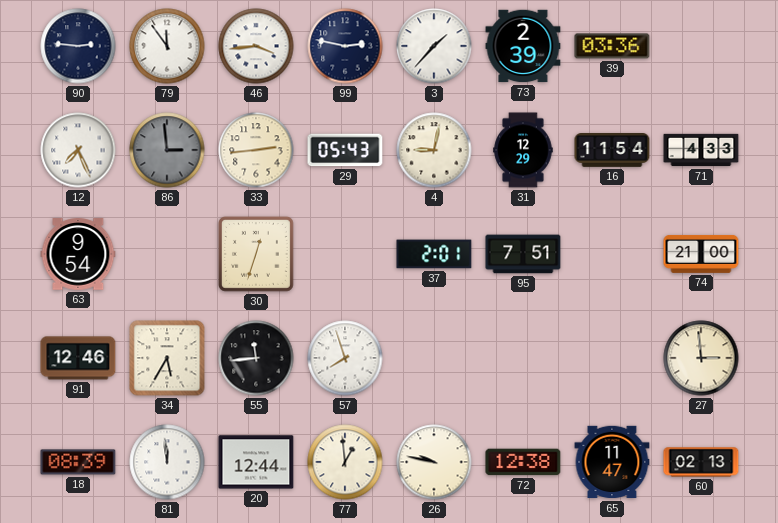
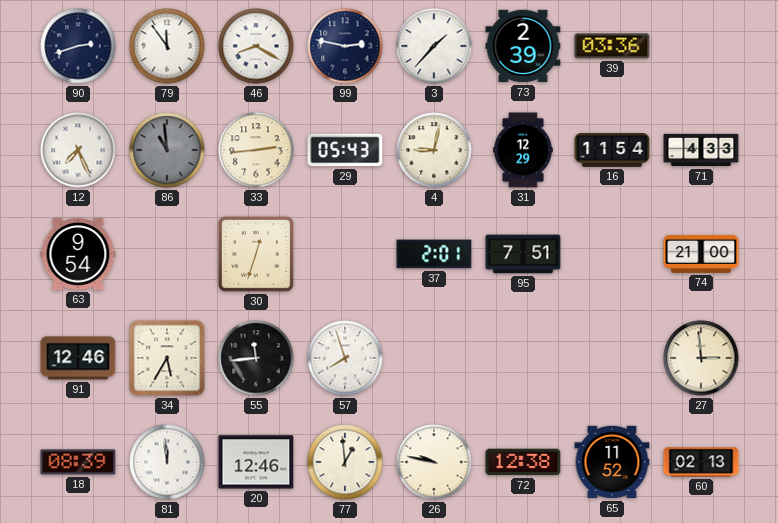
90: 2:46 -> 2:42 (78, 46)
46: 3:44 -> 8:20 (256, 46)
86: 2:59 -> 10:59 (167, 150)
20: 12:44 -> 12:46 (256, 462)
65: 11:47 -> 11:52 (612, 462)
